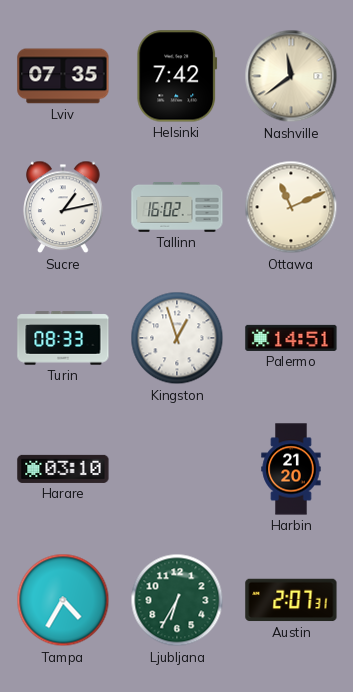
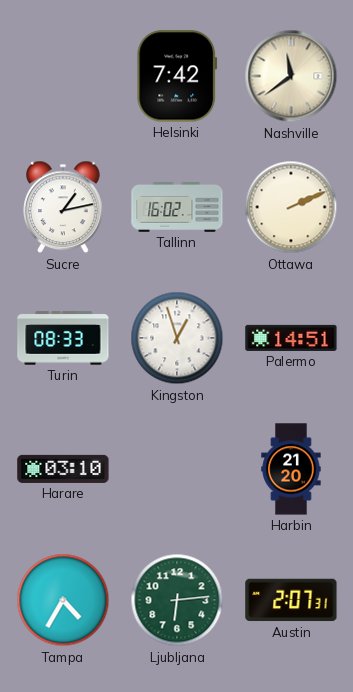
Lviv: 07:35 -> none (63, 76)
Ottawa: 11:11 -> 2:11 (291, 207)
Ljubljana: 6:35 -> 6:14 (177, 600)
